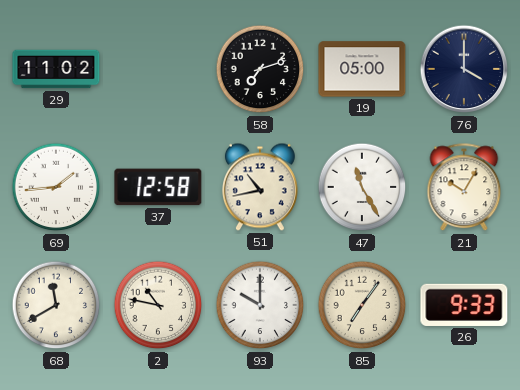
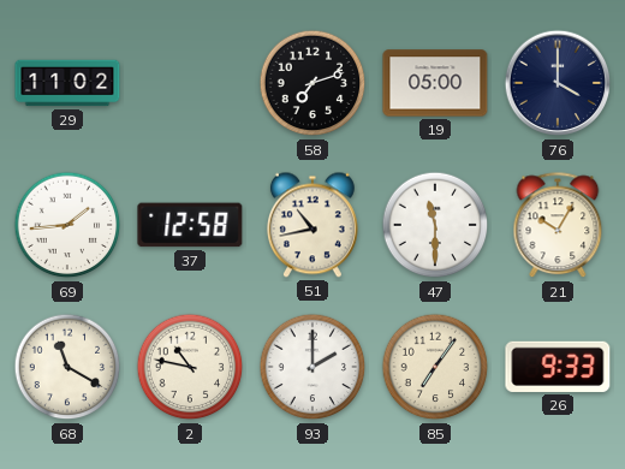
47: 11:25 -> 11:30 (435, 225)
68: 11:40 -> 11:20 (67, 367)
93: 10:00 -> 2:00 (312, 367)
